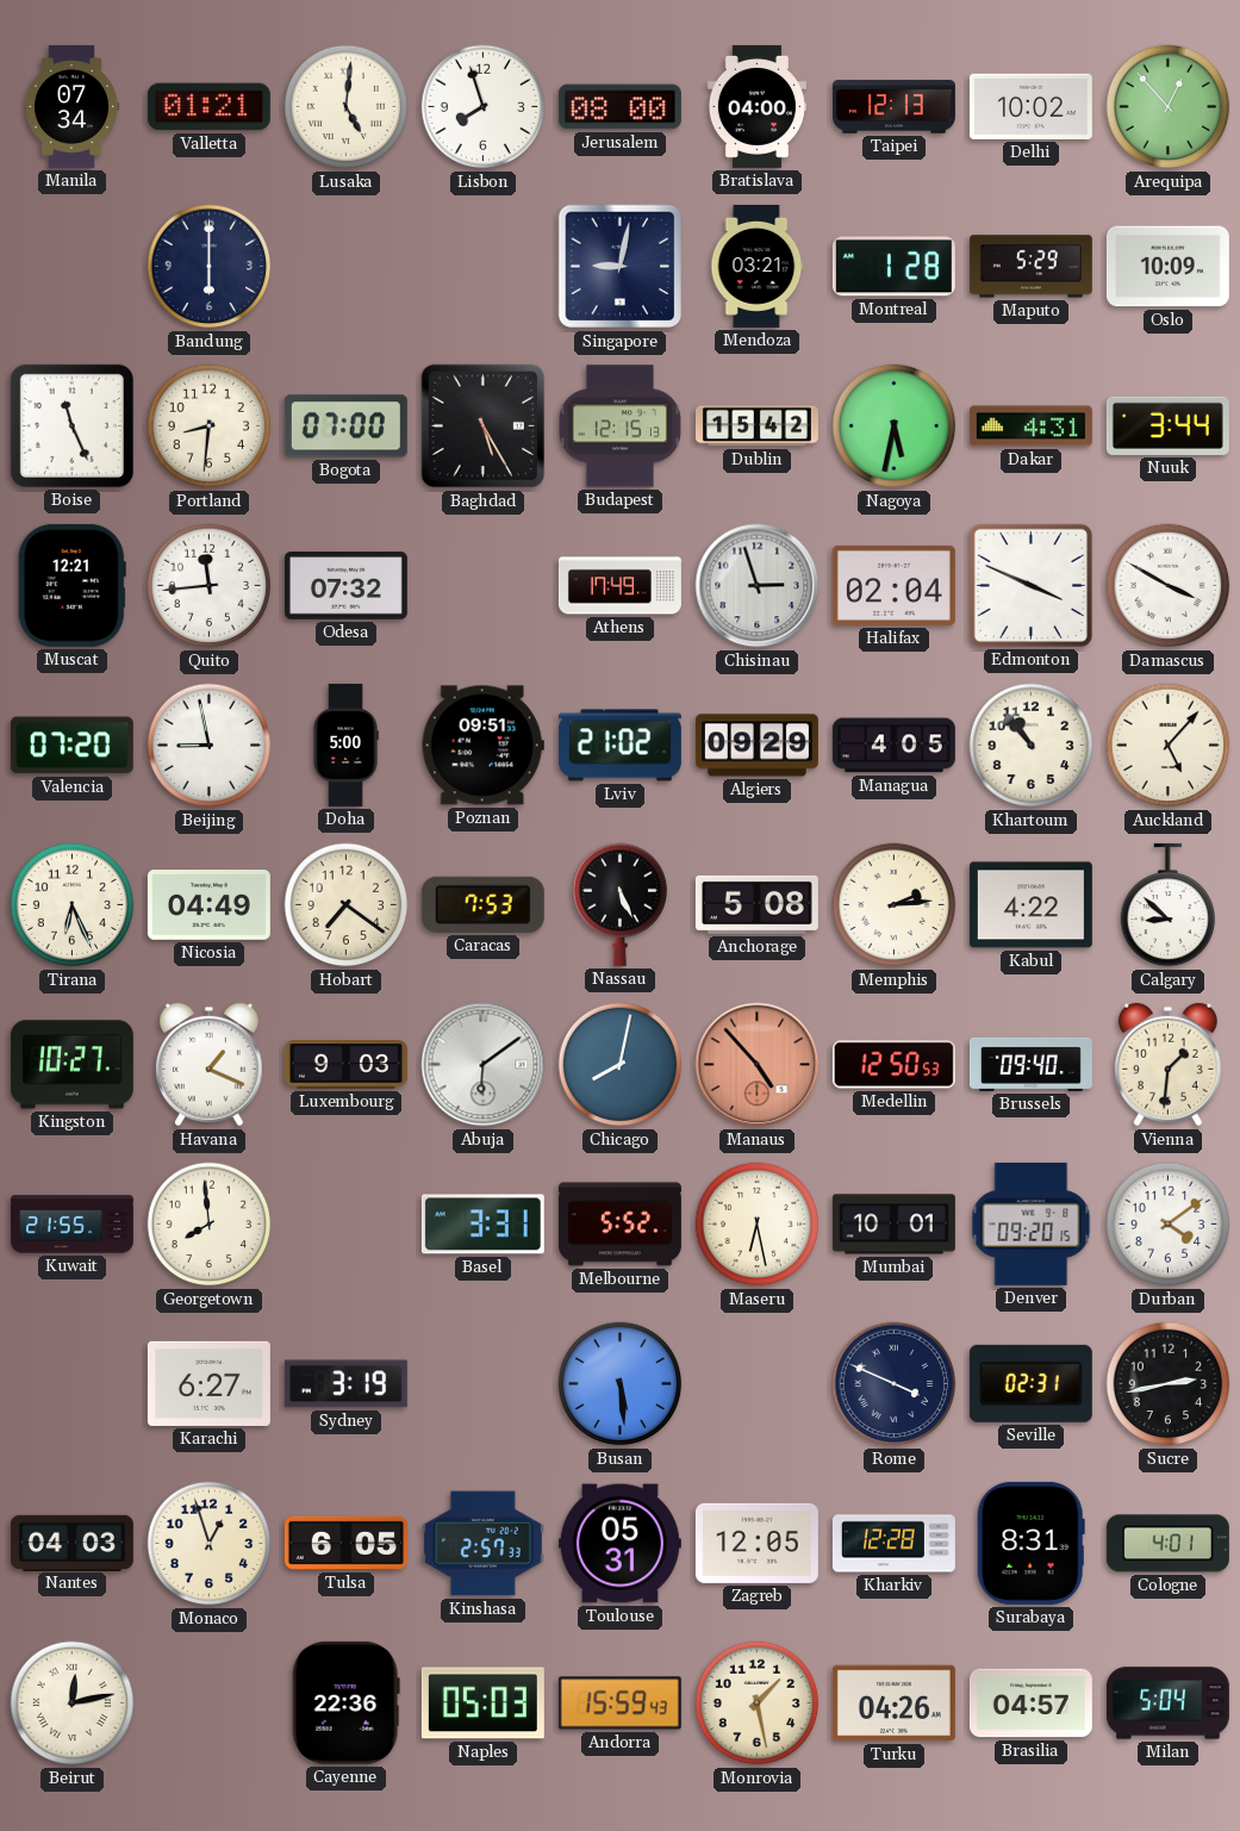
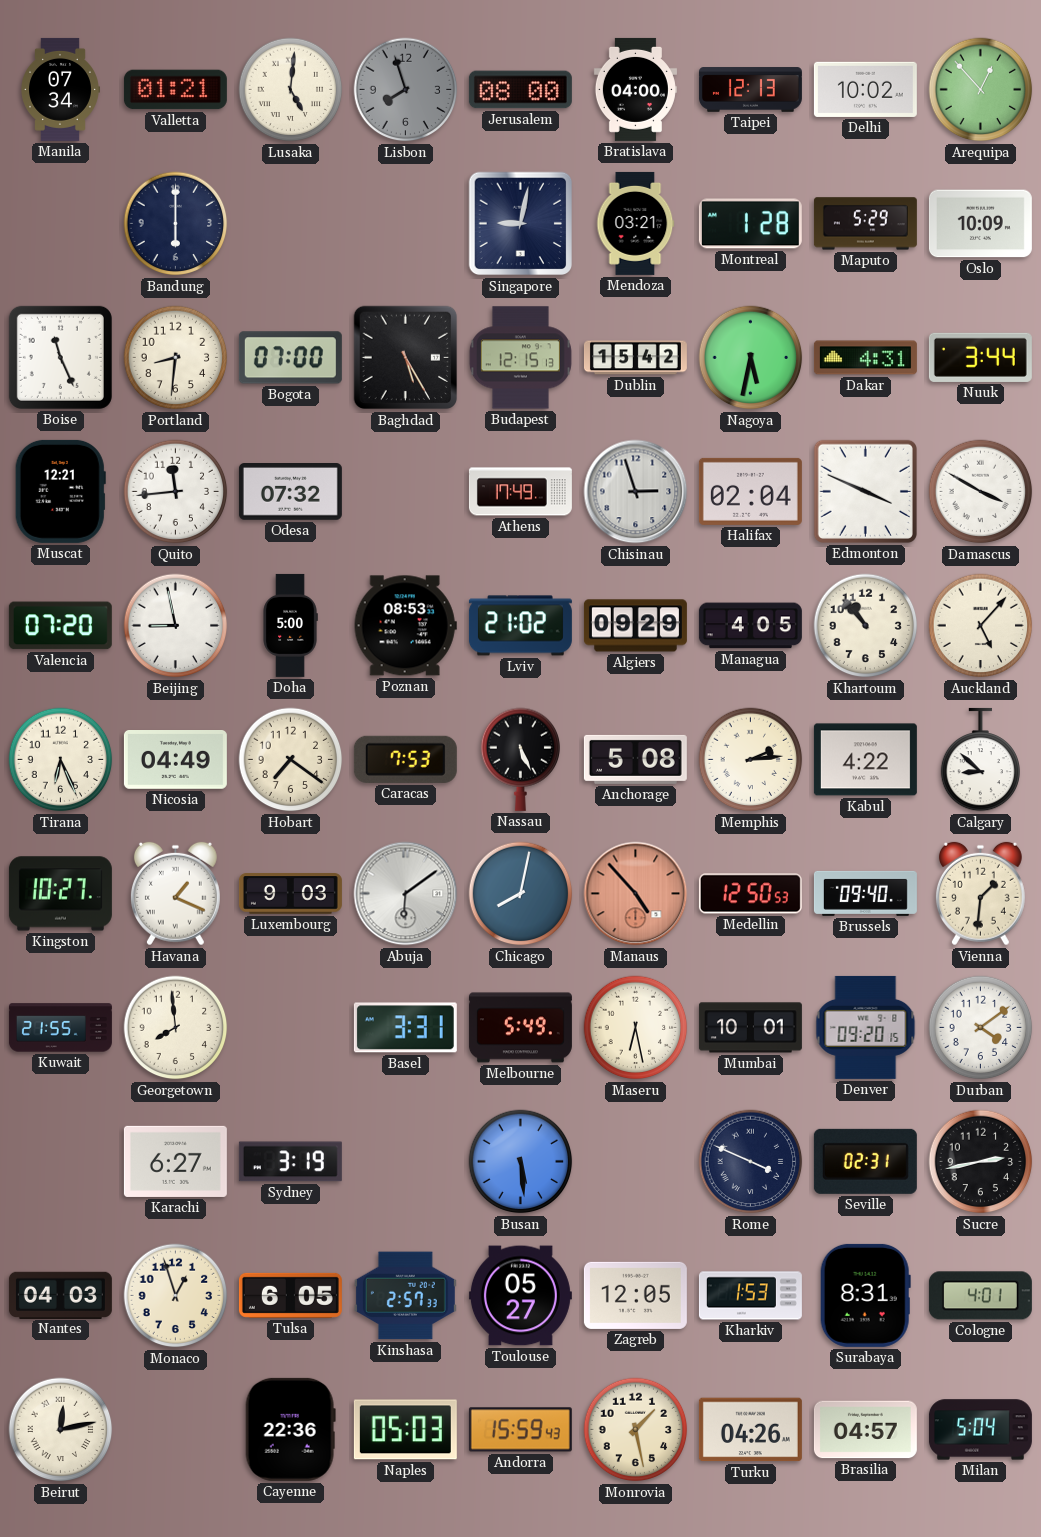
Lisbon dial: white -> grey (406, 90)
Poznan: 09:51 -> 08:53 (405, 626)
Melbourne: 5:52 -> 5:49 (520, 1028)
Toulouse: 05:31 -> 05:27 (520, 1296)
Kharkiv: 12:28 -> 1:53 (750, 1296)
